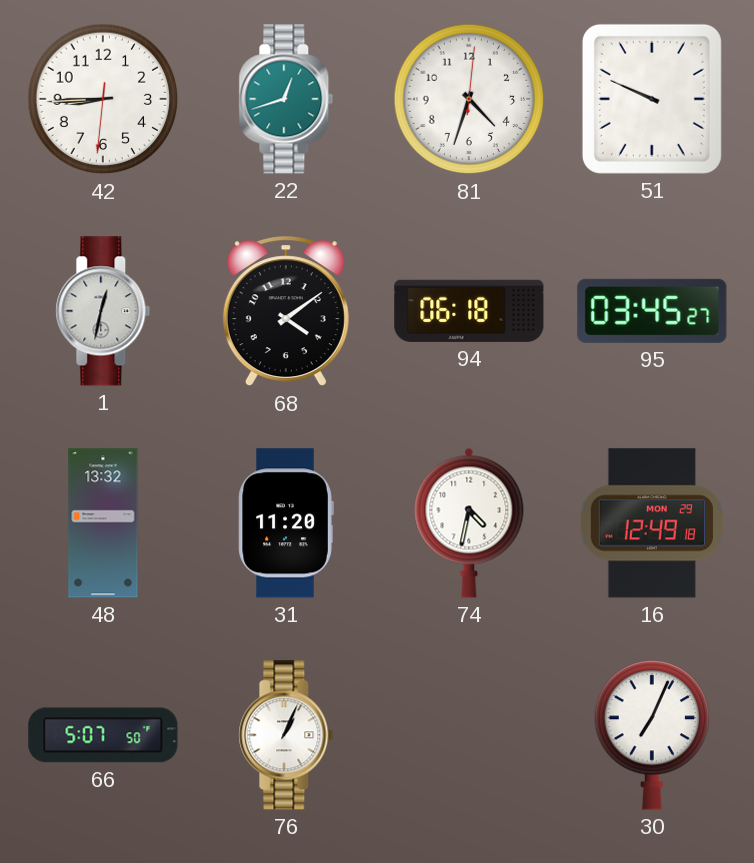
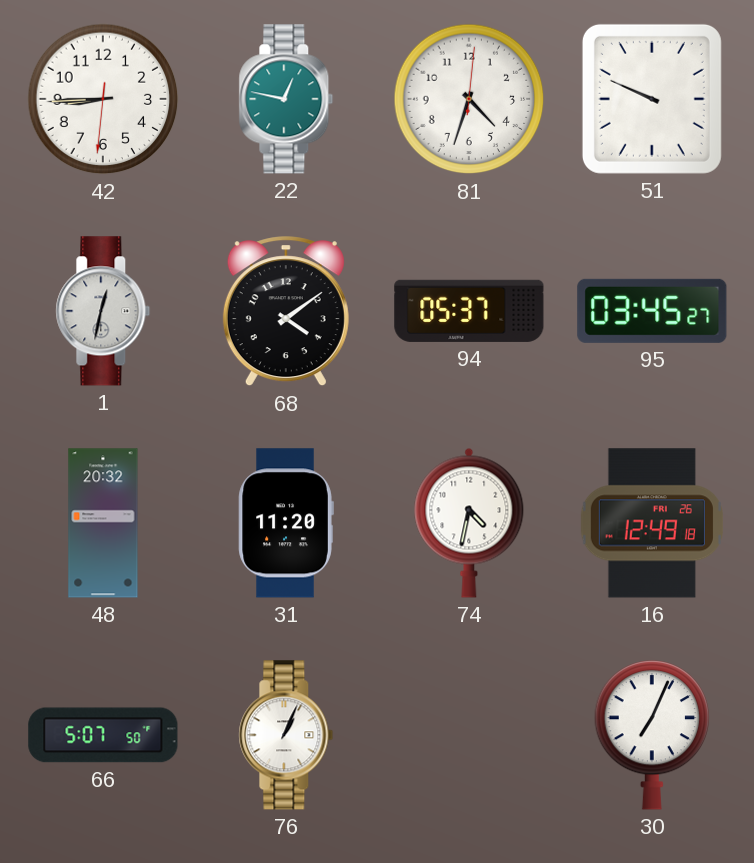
22: 12:42 -> 12:47 (286, 99)
94: 06:18 -> 05:37 (469, 311)
48: 13:32 -> 20:32 (103, 523)
16 date: MON 29 -> FRI 26 (652, 523)
